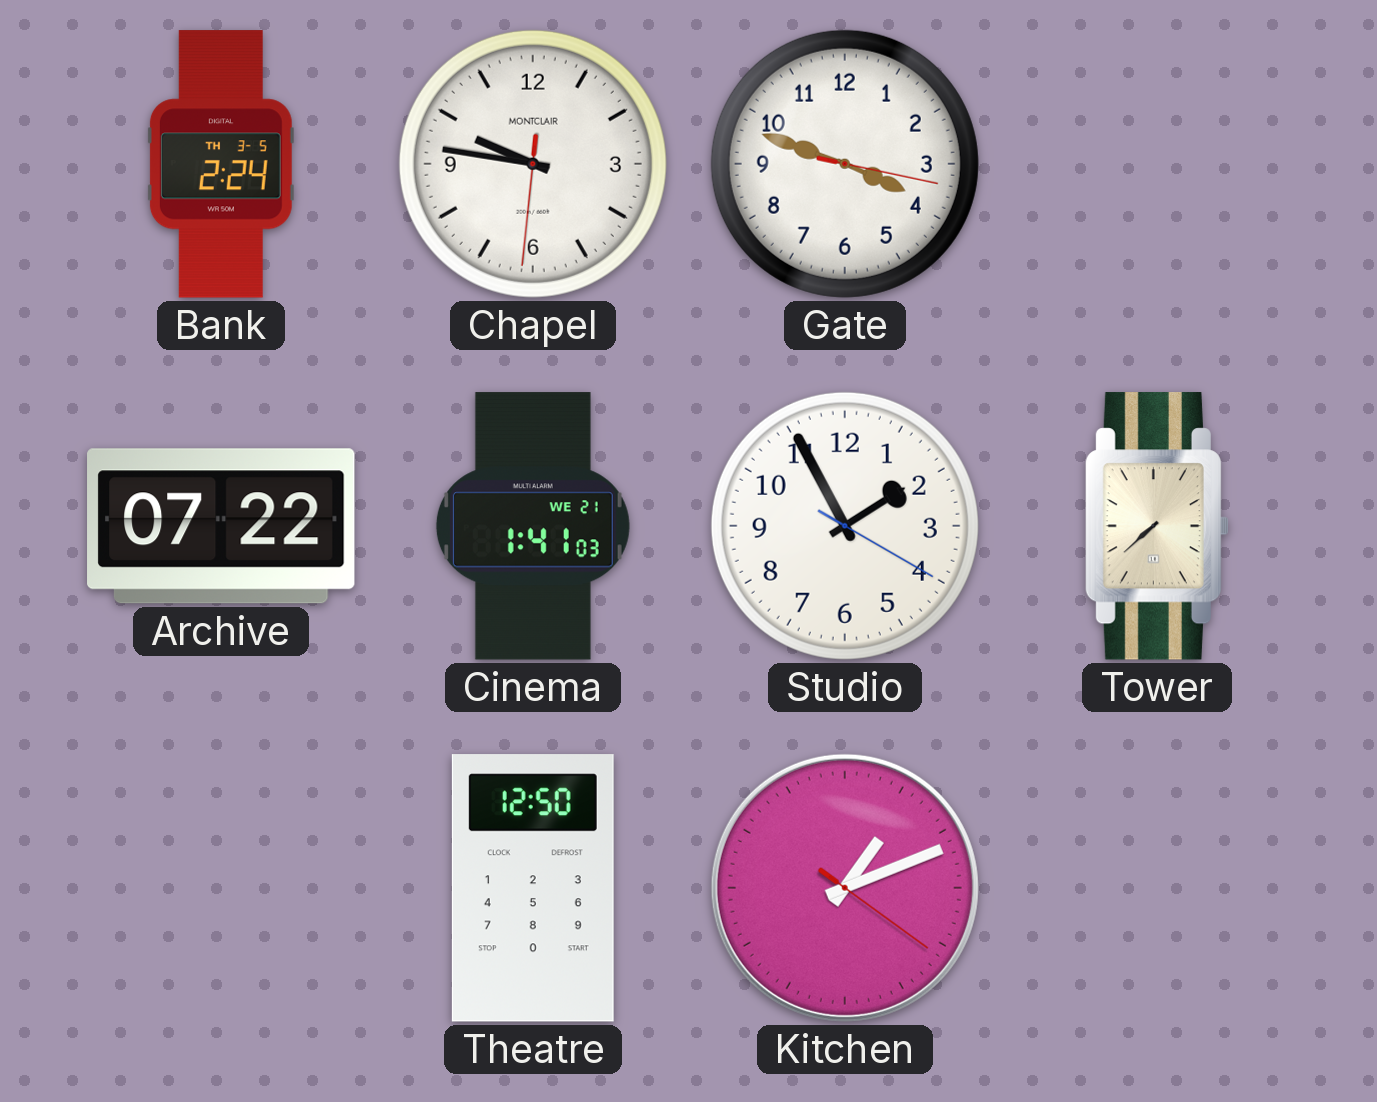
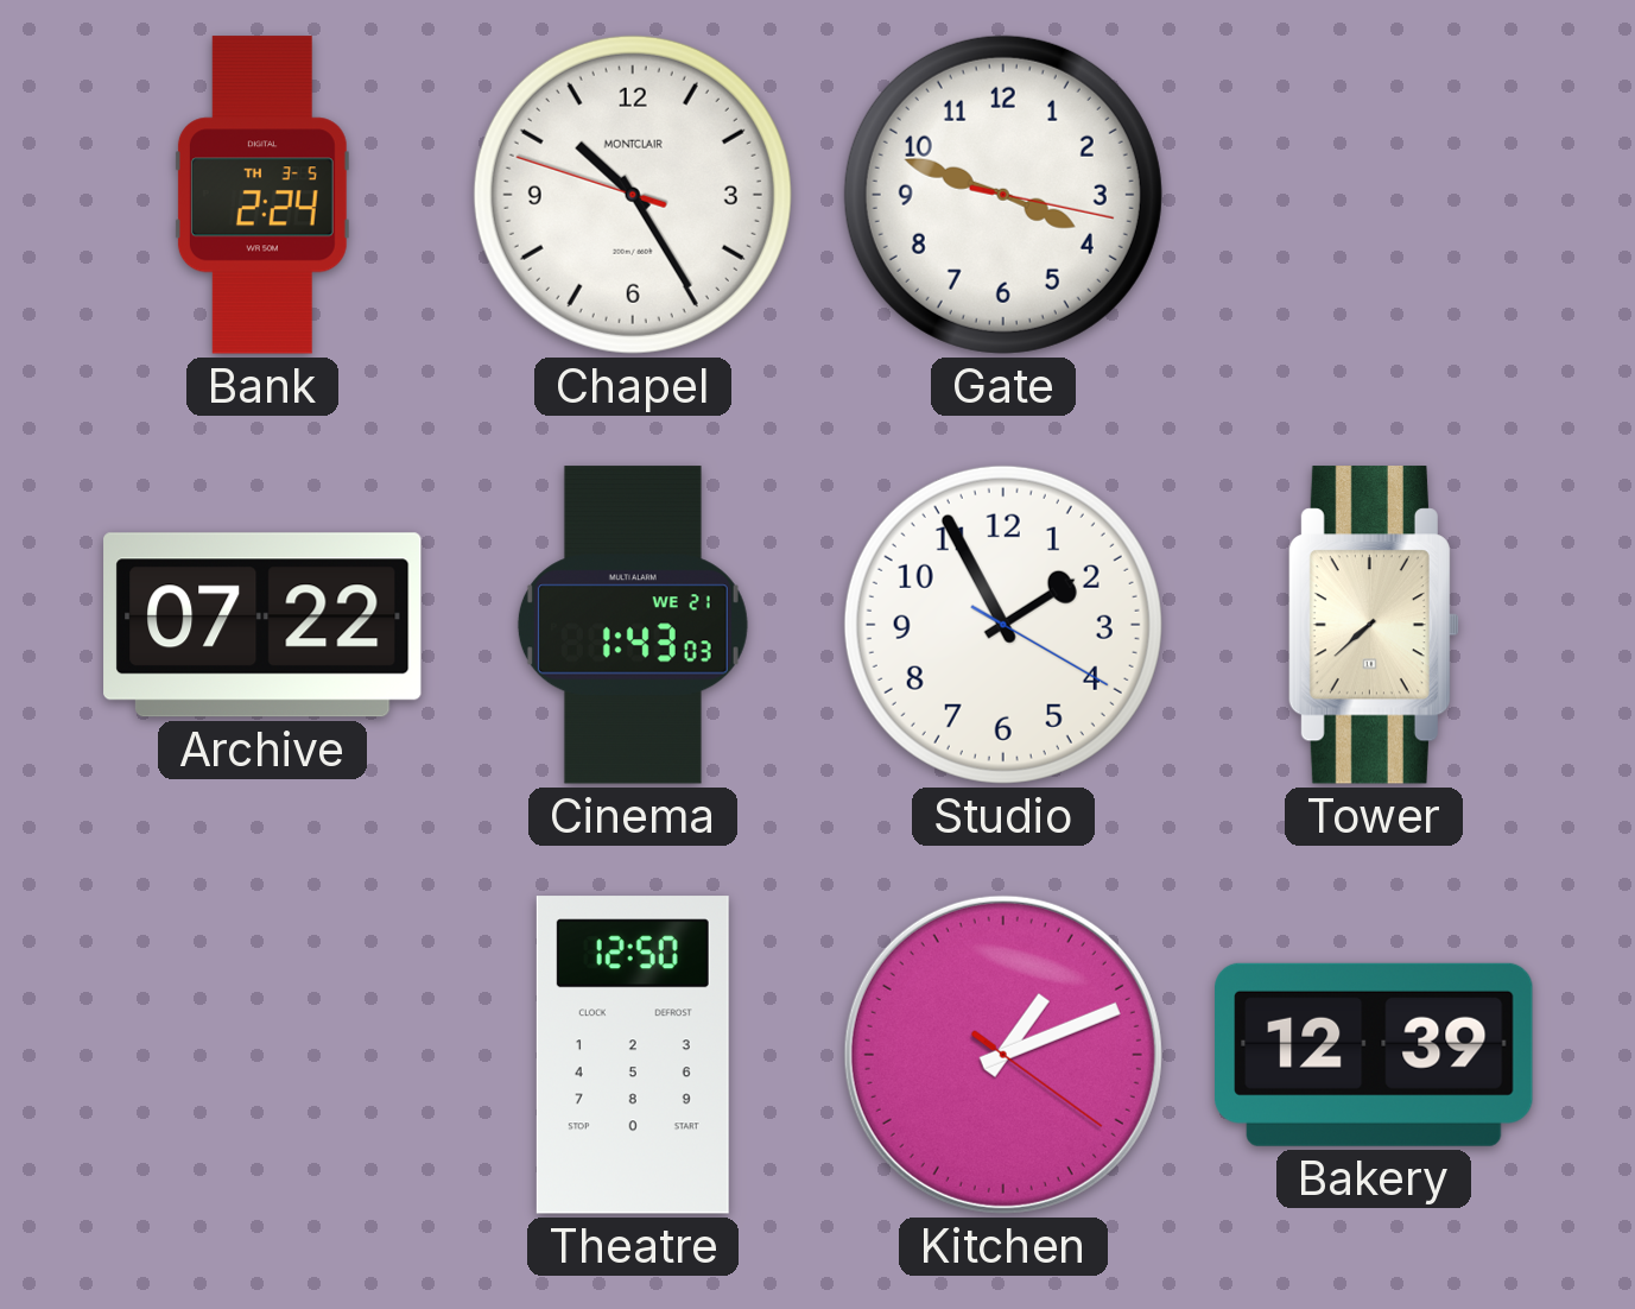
Chapel: 9:46 -> 10:24 (633, 195)
Cinema: 1:41 -> 1:43 (633, 625)
Bakery: none -> 12:39 (1374, 1055)
